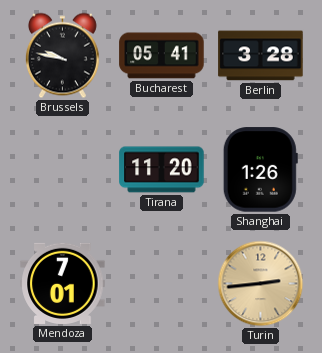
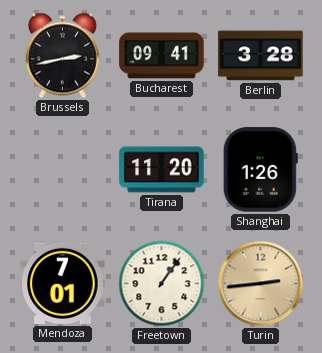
Brussels: 9:47 -> 2:43 (62, 56)
Bucharest: 05:41 -> 09:41 (162, 56)
Freetown: none -> 1:06 (162, 284)
